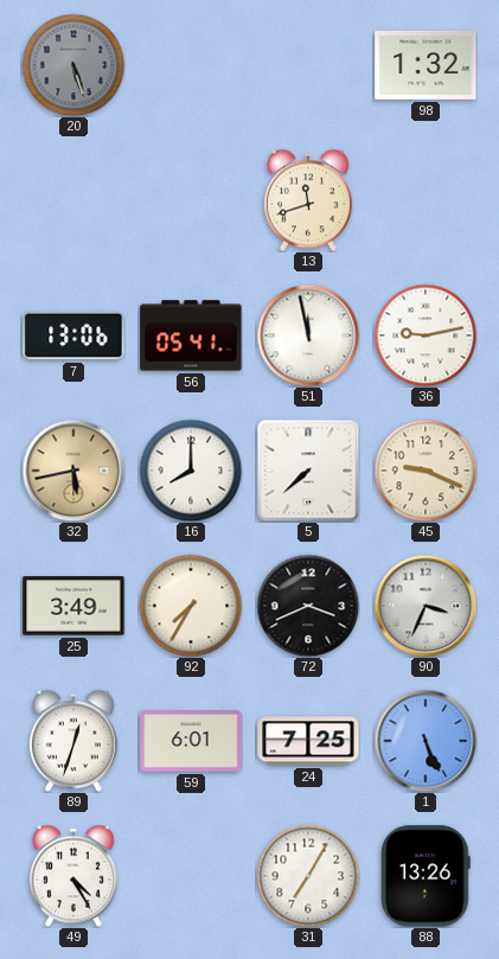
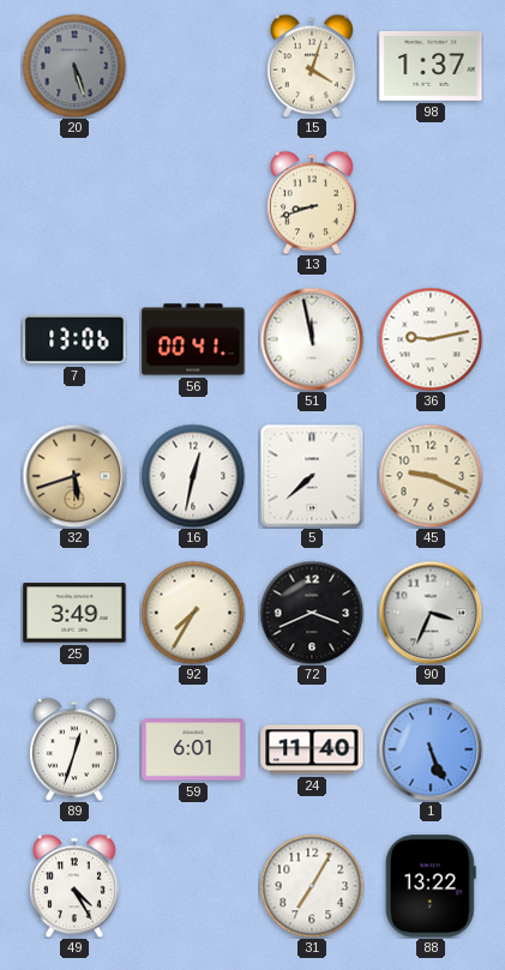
15: none -> 4:03 (312, 66)
98: 1:32 -> 1:37 (431, 66)
13: 11:42 -> 8:42 (312, 203)
56: 05:41 -> 00:41 (193, 339)
32: 5:43 -> 5:42 (74, 476)
16: 8:00 -> 12:32 (193, 476)
24: 7:25 -> 11:40 (312, 749)
88: 13:26 -> 13:22 (431, 886)
